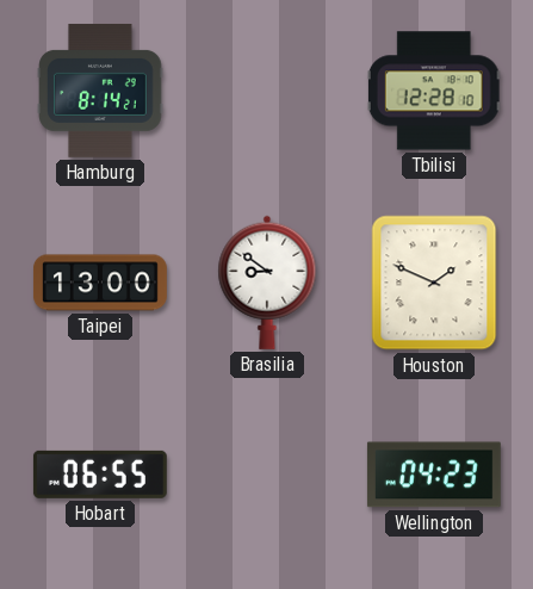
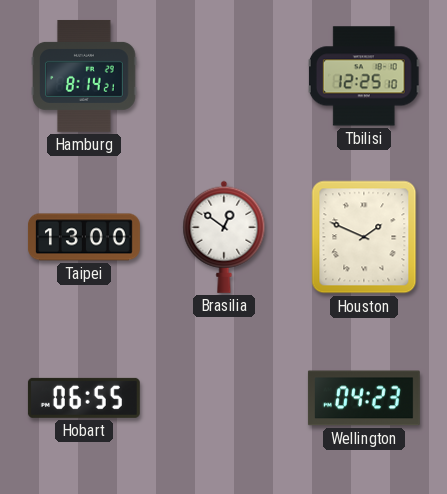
Tbilisi: 12:28 -> 12:25 (364, 76)
Brasilia: 8:51 -> 12:51 (224, 237)
